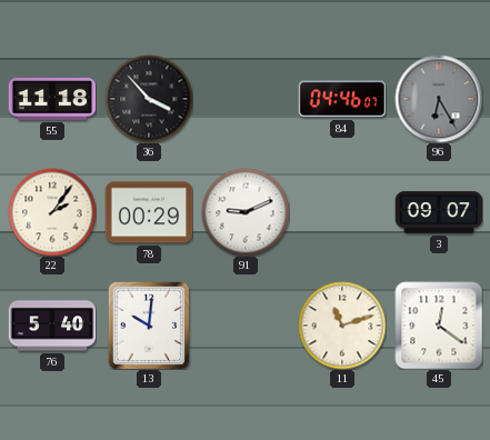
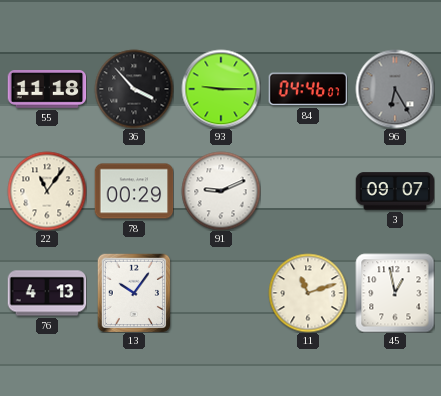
93: none -> 9:15 (221, 89)
22: 2:06 -> 11:06 (47, 191)
76: 5:40 -> 4:13 (47, 293)
13: 10:01 -> 10:06 (134, 293)
45: 12:21 -> 12:58 (395, 293)
